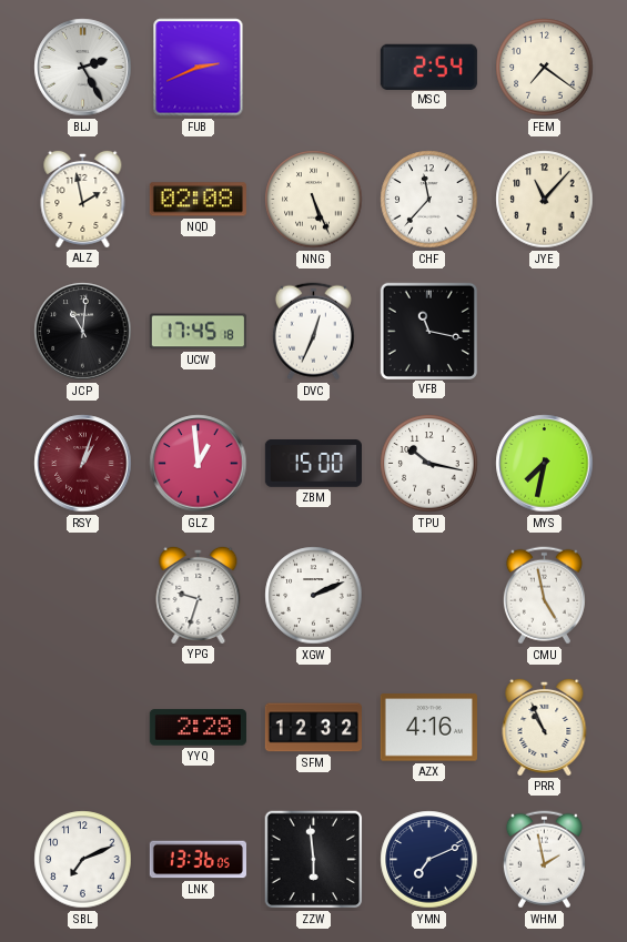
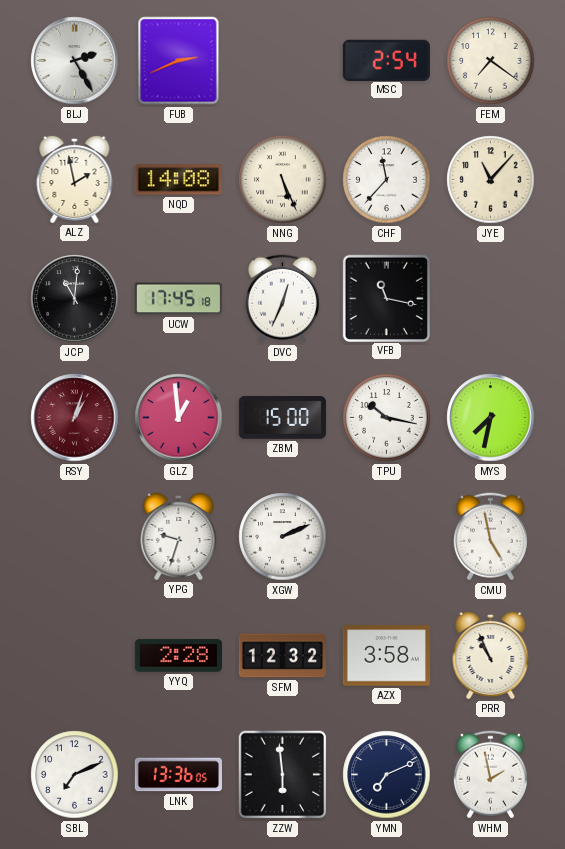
NQD: 02:08 -> 14:08 (178, 180)
AZX: 4:16 -> 3:58 (386, 656)
